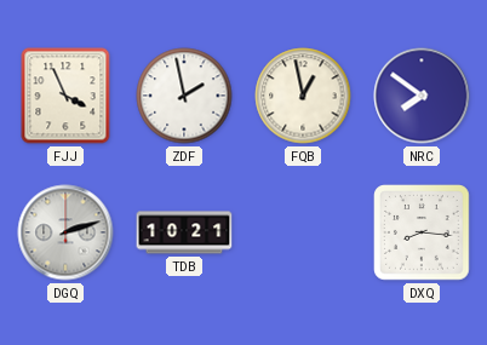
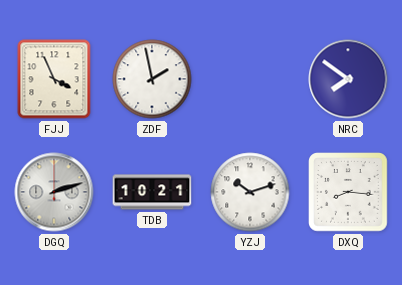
FQB: 12:58 -> none (303, 96)
YZJ: none -> 10:12 (250, 192)
